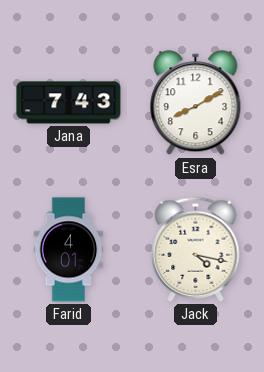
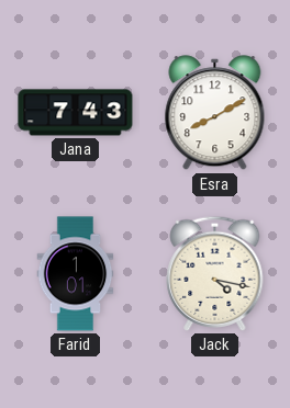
Farid: 4:01 -> 1:01 (76, 274)
